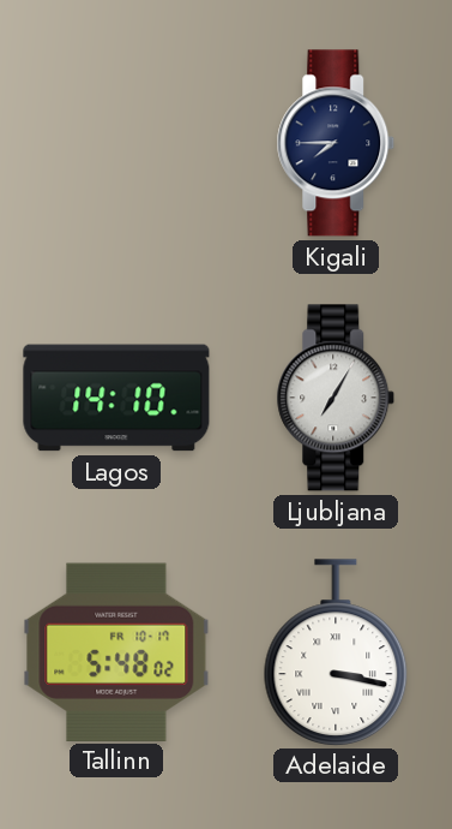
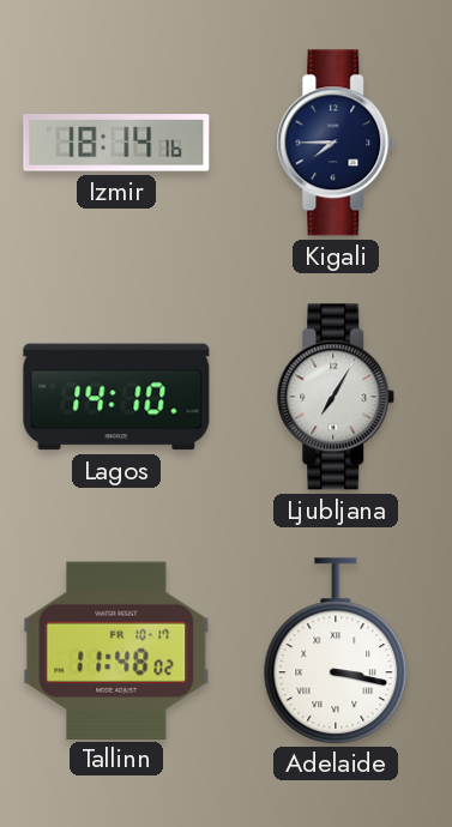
Izmir: none -> 18:14 (116, 143)
Tallinn: 5:48 -> 11:48 (116, 650)
